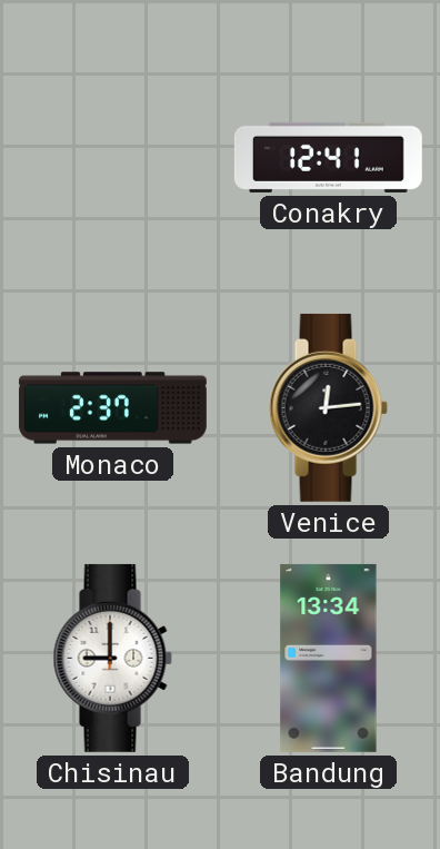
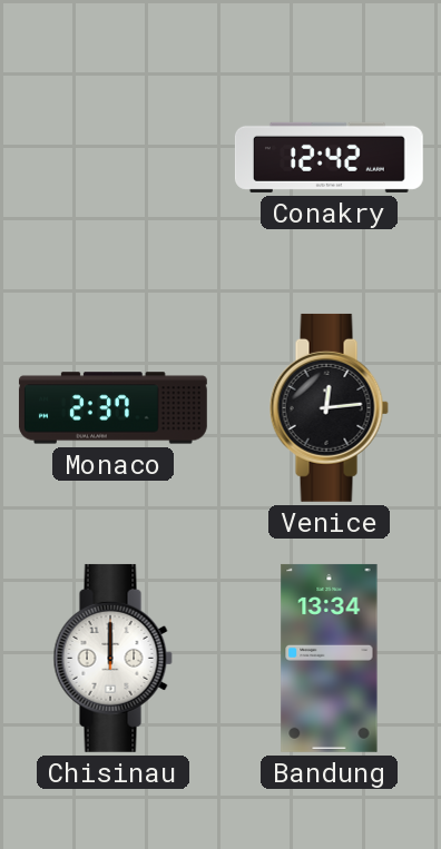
Conakry: 12:41 -> 12:42 (329, 157)
Chisinau: 9:00 -> 12:00 (112, 658)
